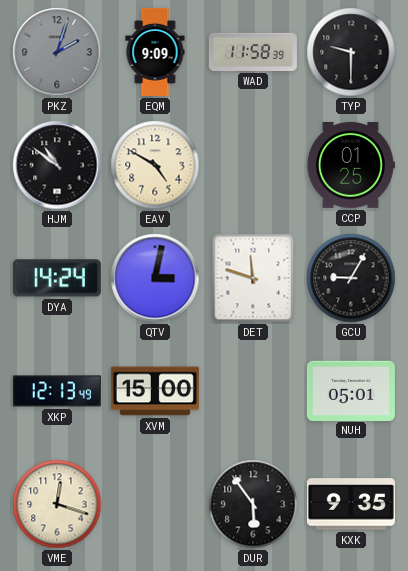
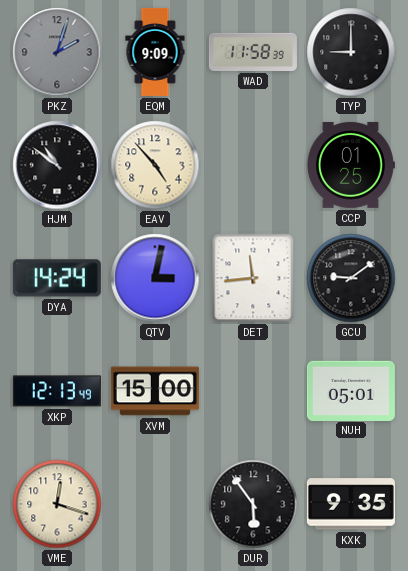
TYP: 9:30 -> 9:00 (351, 52)
EAV: 4:50 -> 4:53 (155, 165)
DET: 11:48 -> 11:44 (253, 278)
GCU: 9:05 -> 9:09 (351, 278)
